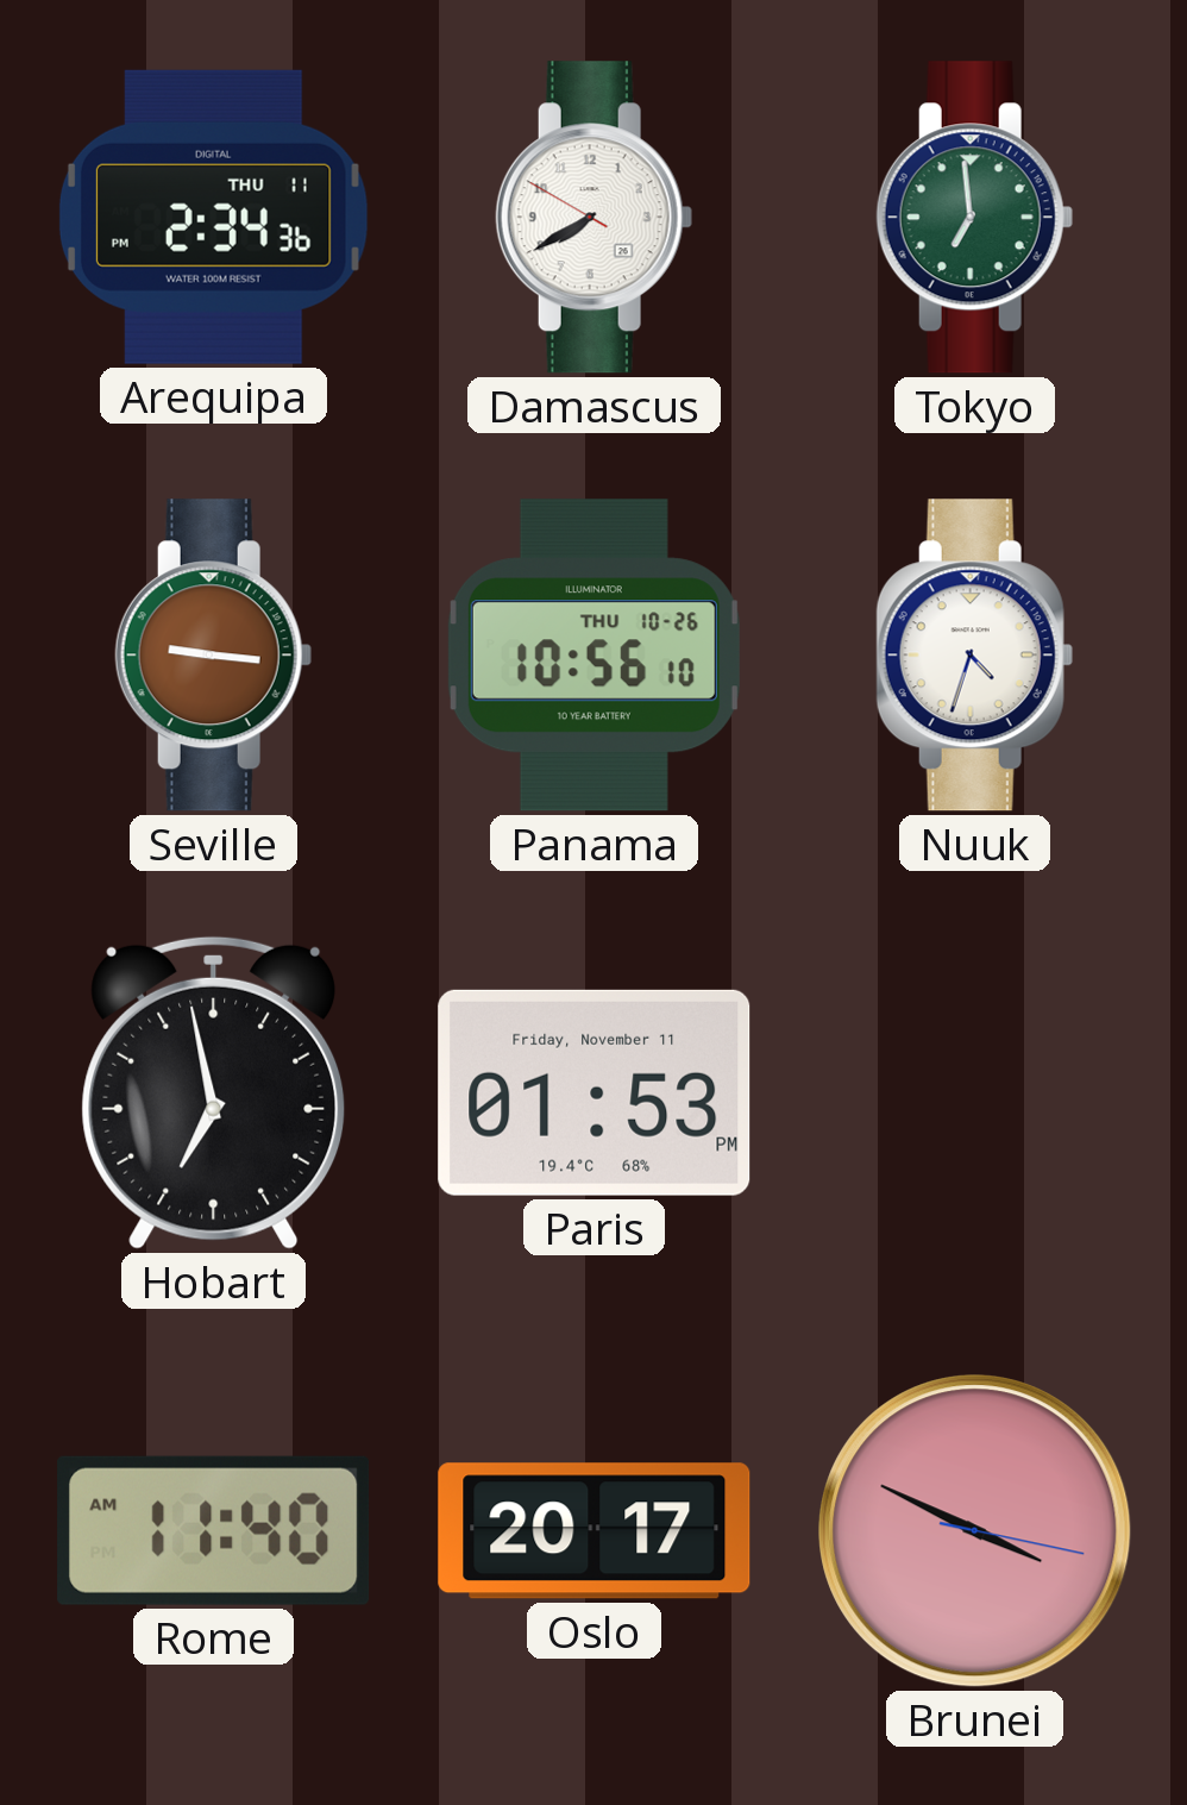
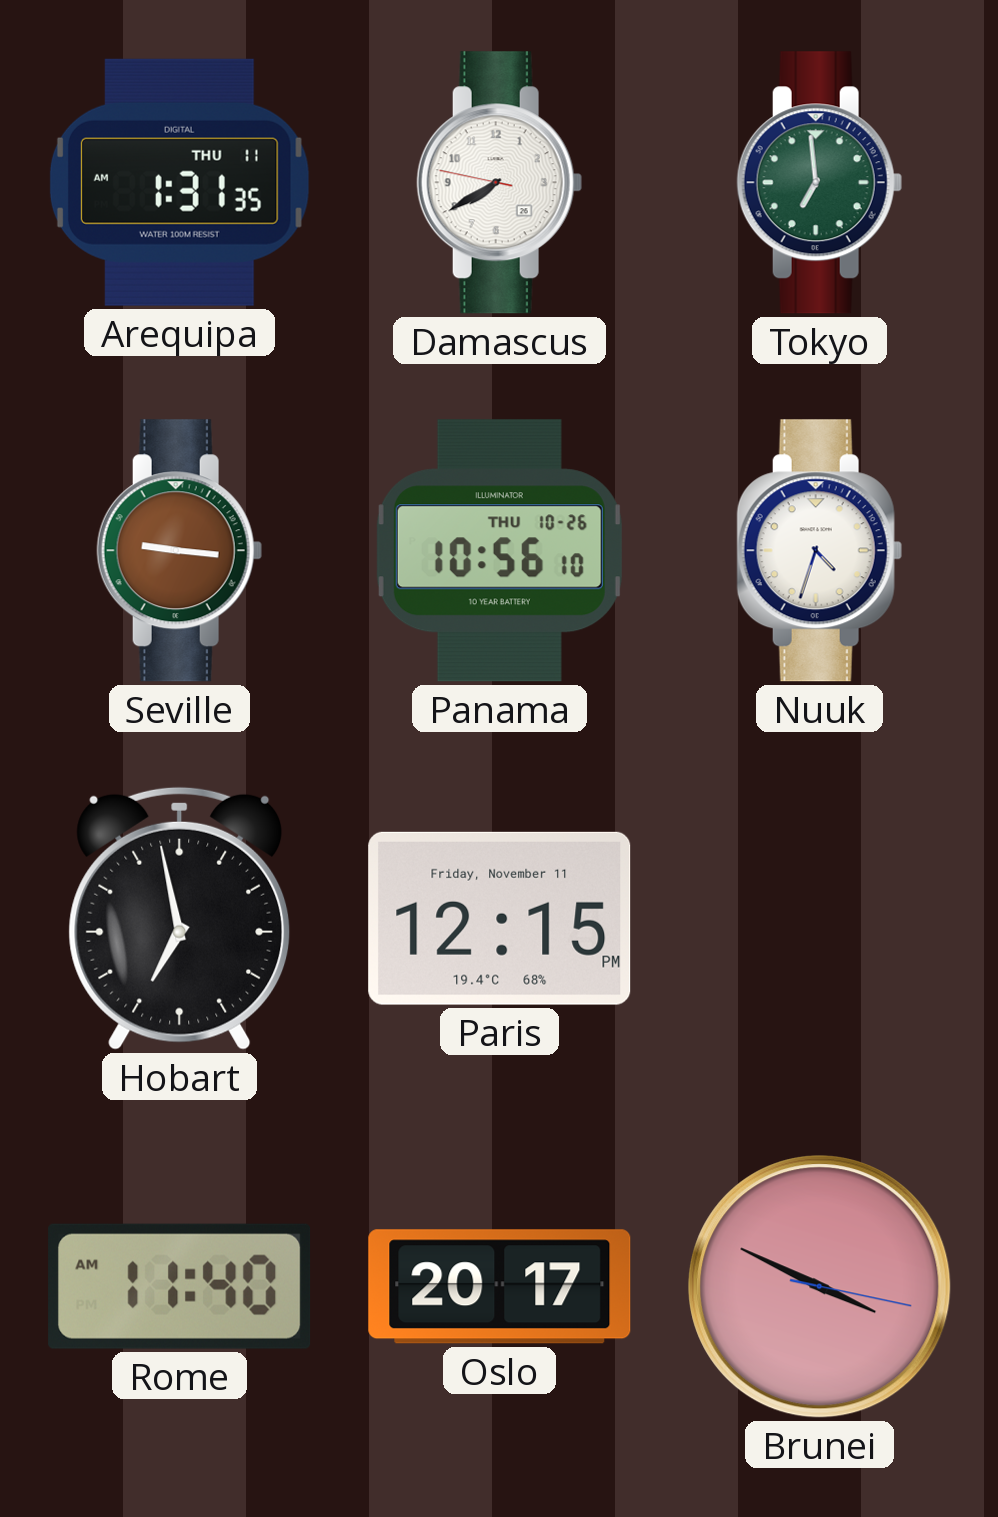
Arequipa: 2:34 -> 1:31 (179, 182)
Damascus: 7:39:50 -> 7:39:47 (499, 183)
Paris: 01:53 -> 12:15 (500, 918)
